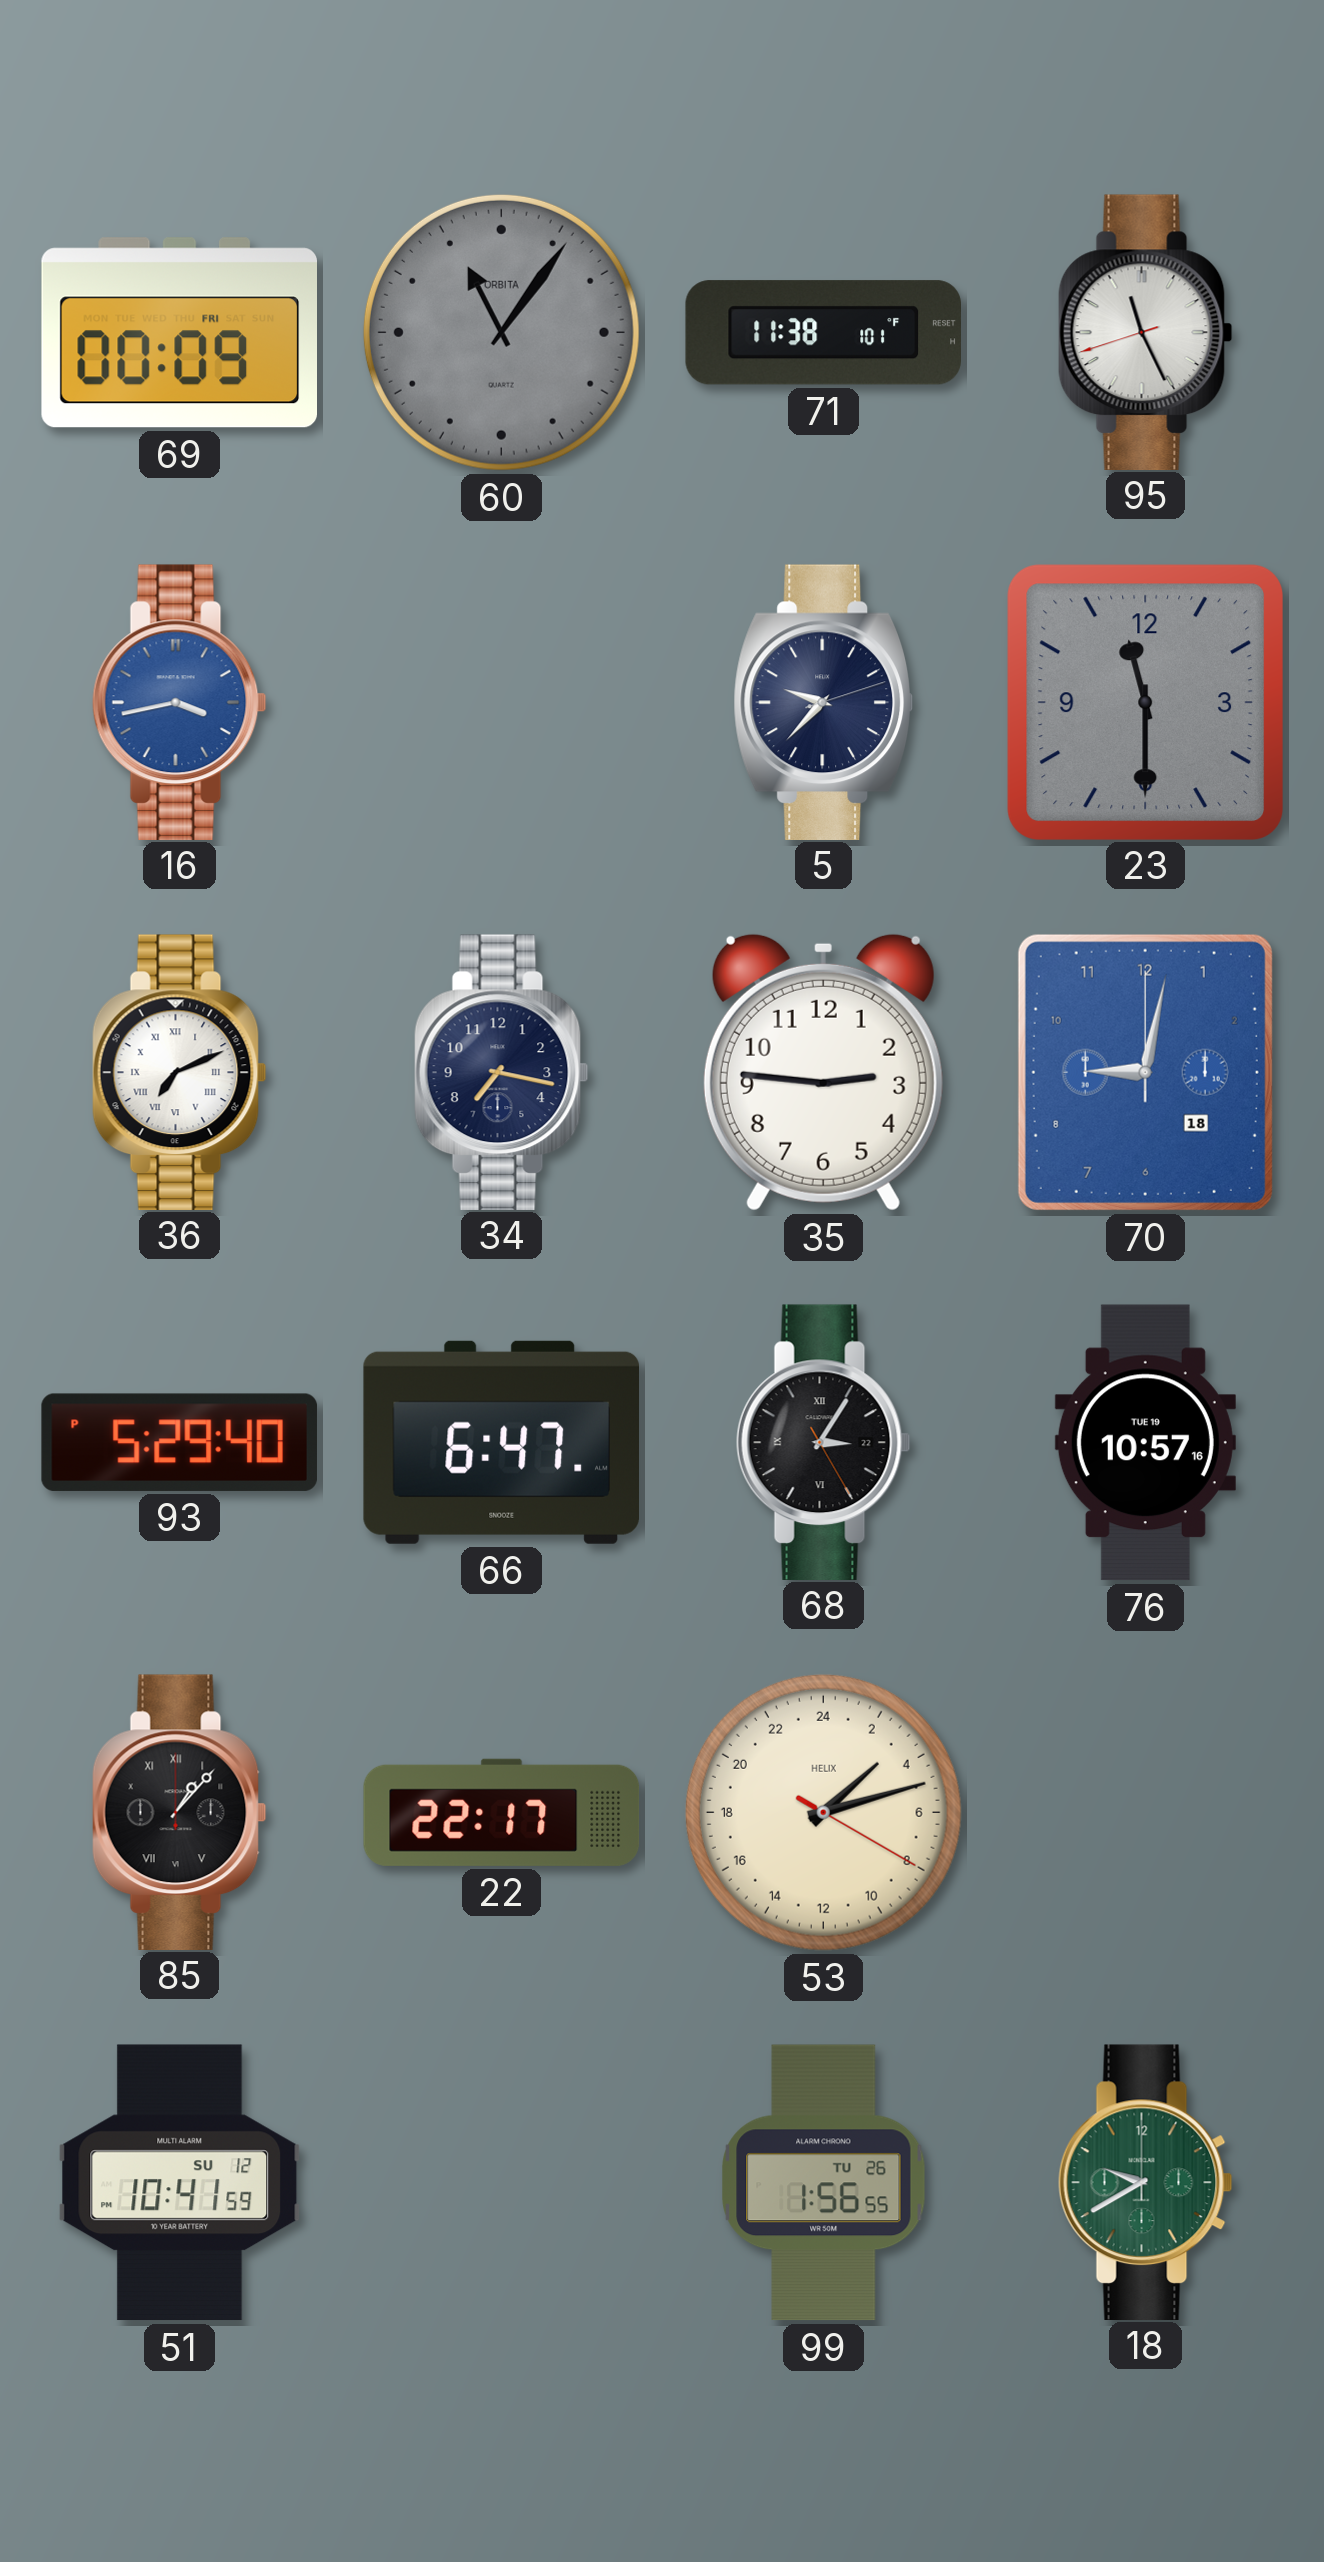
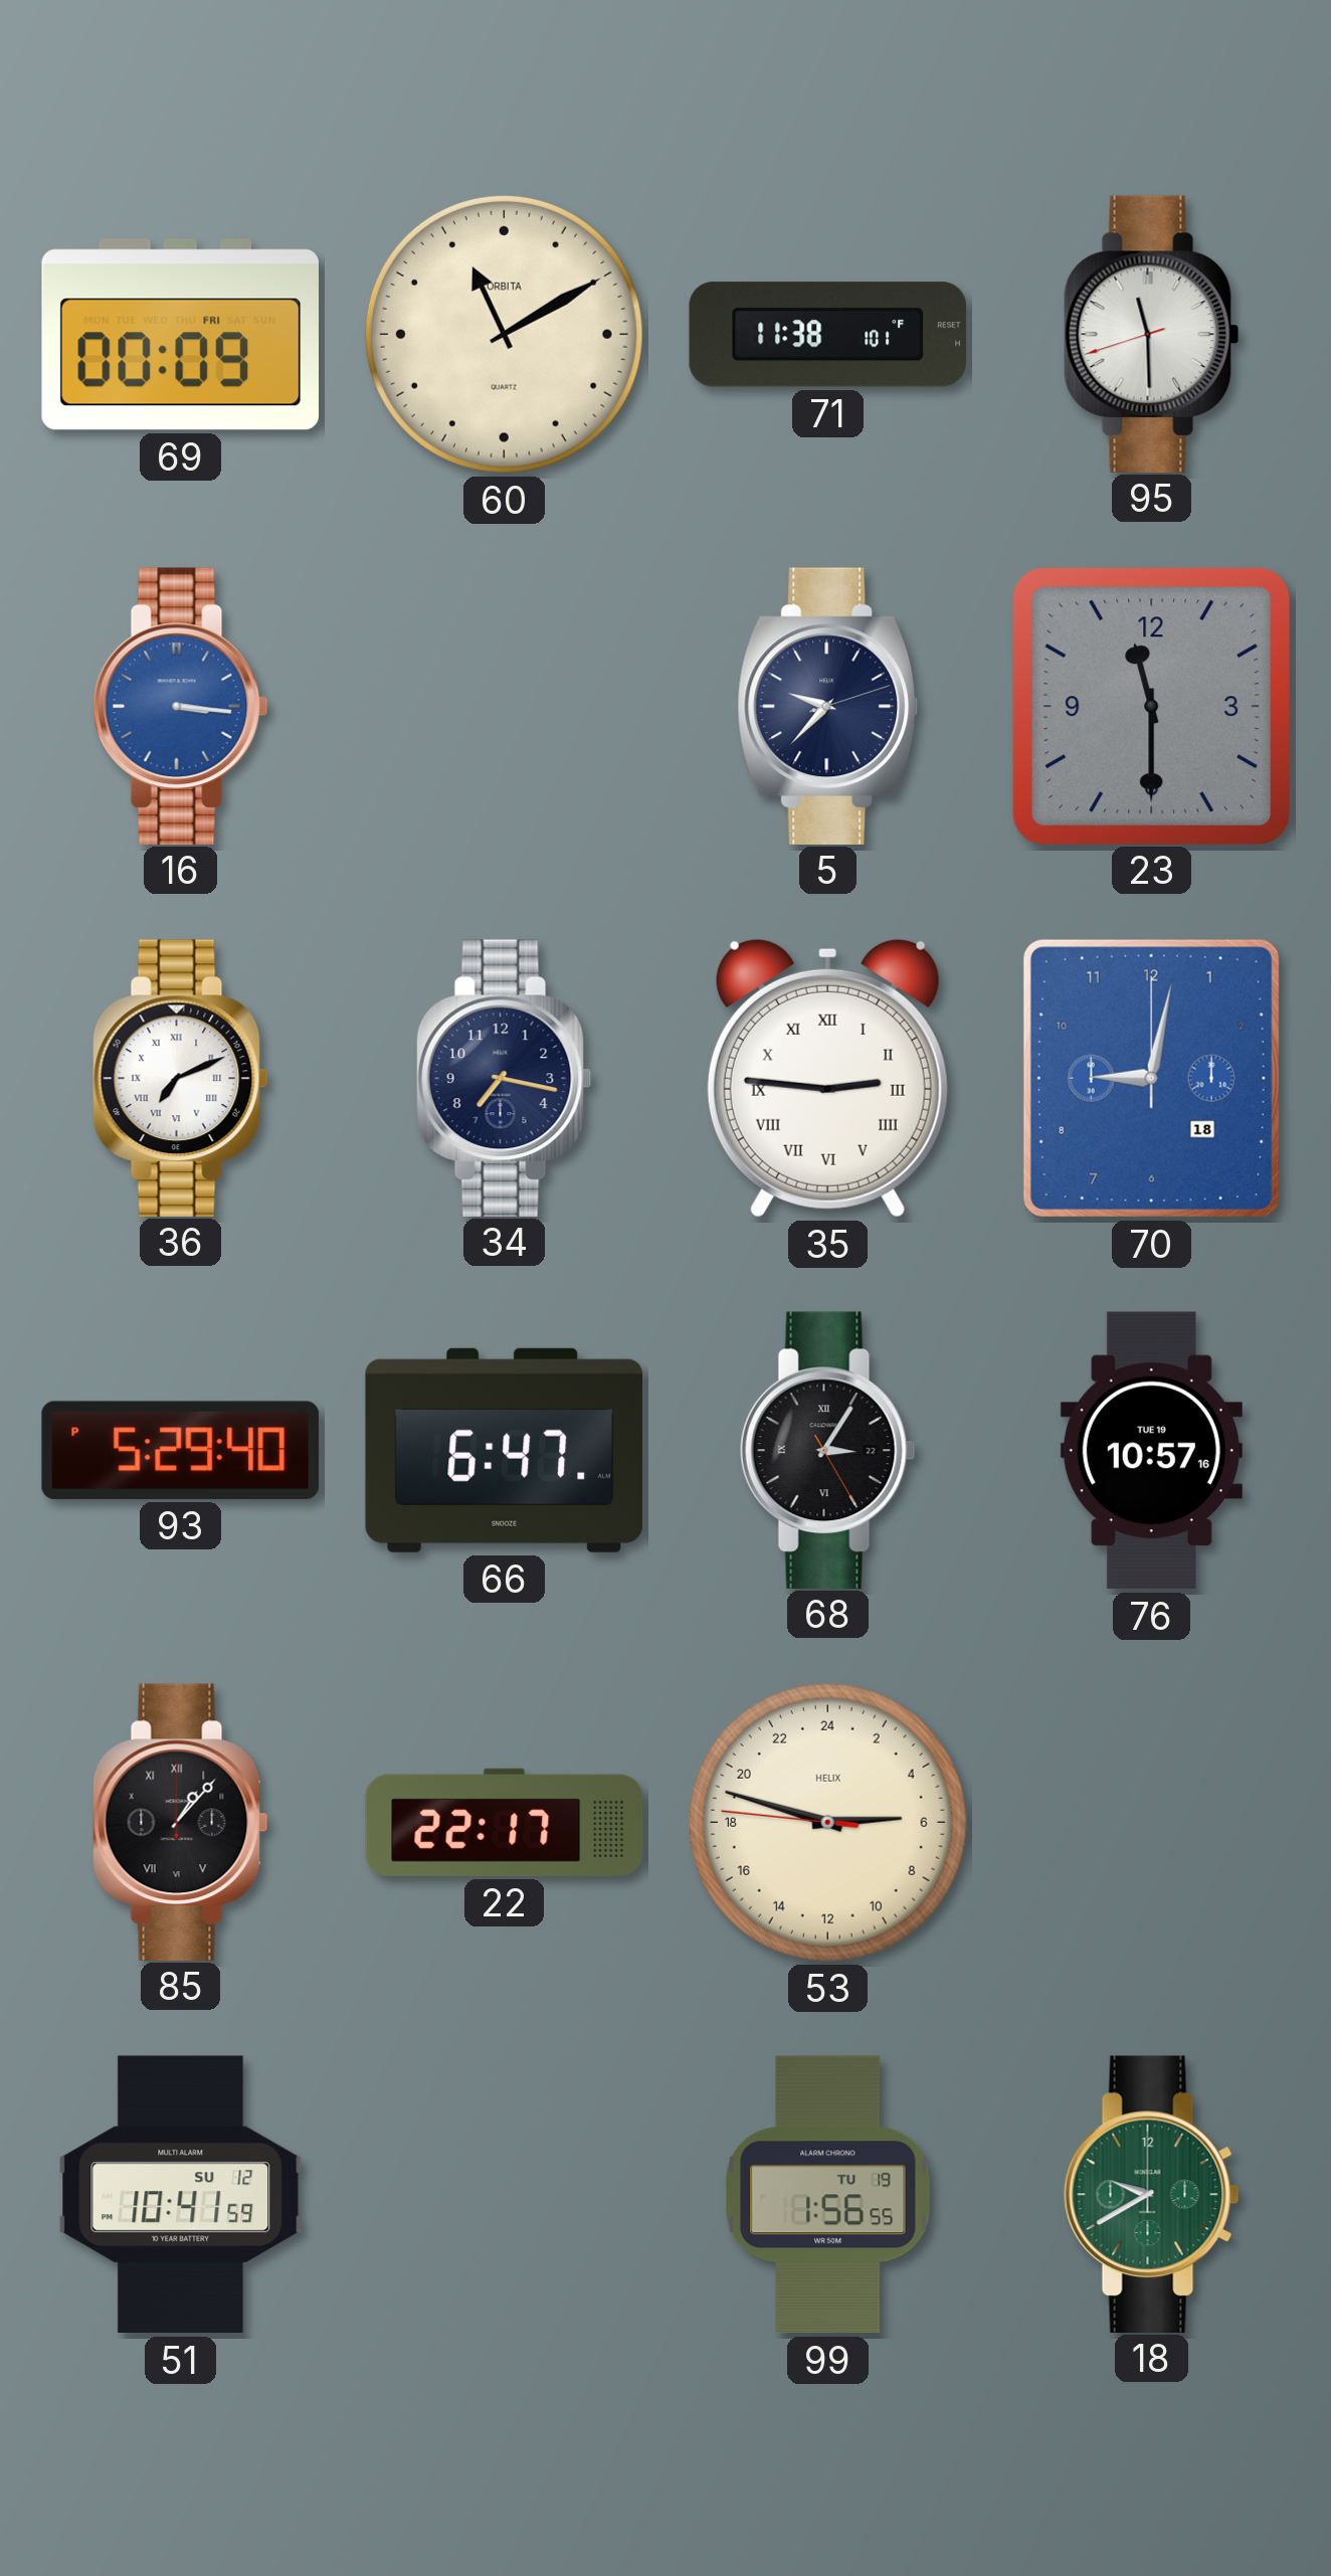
60: 11:06 -> 11:10 (504, 334)
60 dial: grey -> cream (504, 334)
95: 11:25 -> 11:29 (1151, 334)
16: 3:43 -> 3:16 (180, 706)
35 numerals: Arabic -> Roman (827, 1078)
53: 3:12 -> 5:47 (827, 1822)
99 date: TU 26 -> TU 19 (828, 2195)
